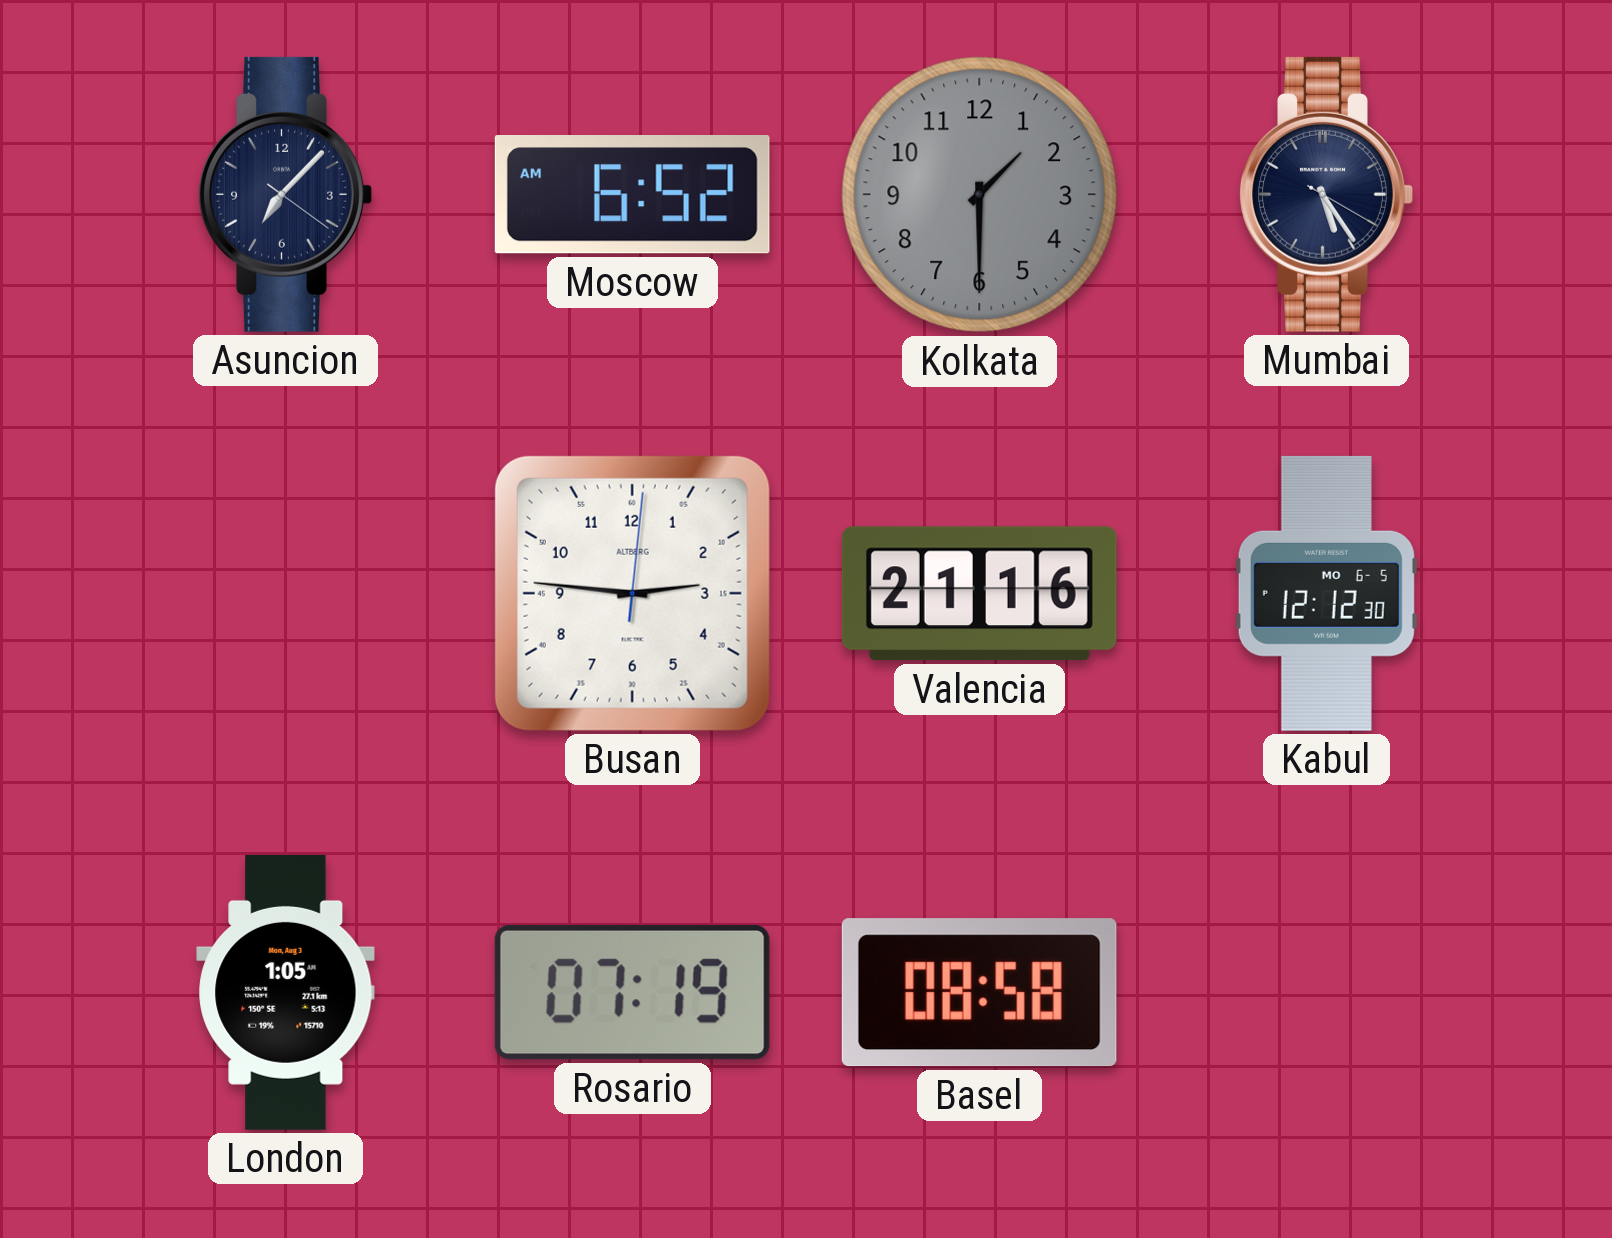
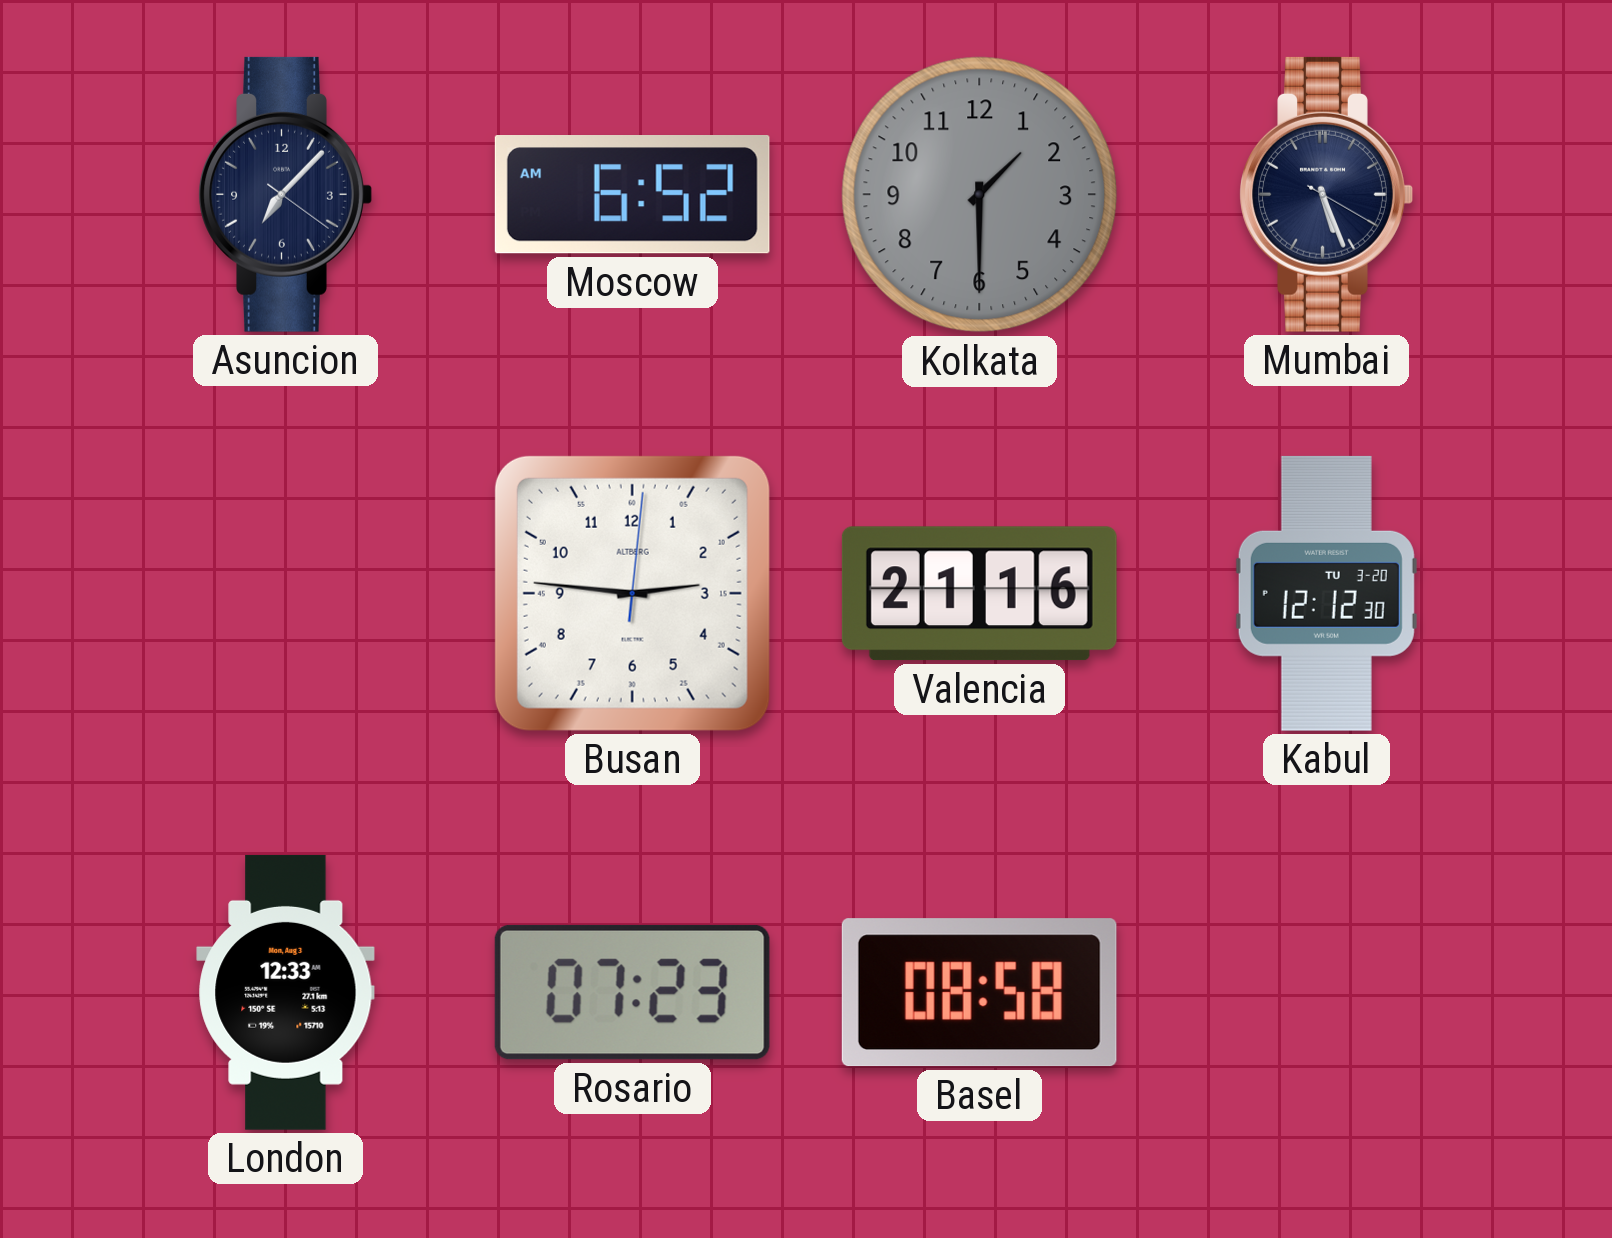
Mumbai: 5:24 -> 5:26 (1326, 194)
Kabul date: MO 6-5 -> TU 3-20 (1326, 593)
London: 1:05 -> 12:33 (286, 992)
Rosario: 07:19 -> 07:23 (632, 992)
